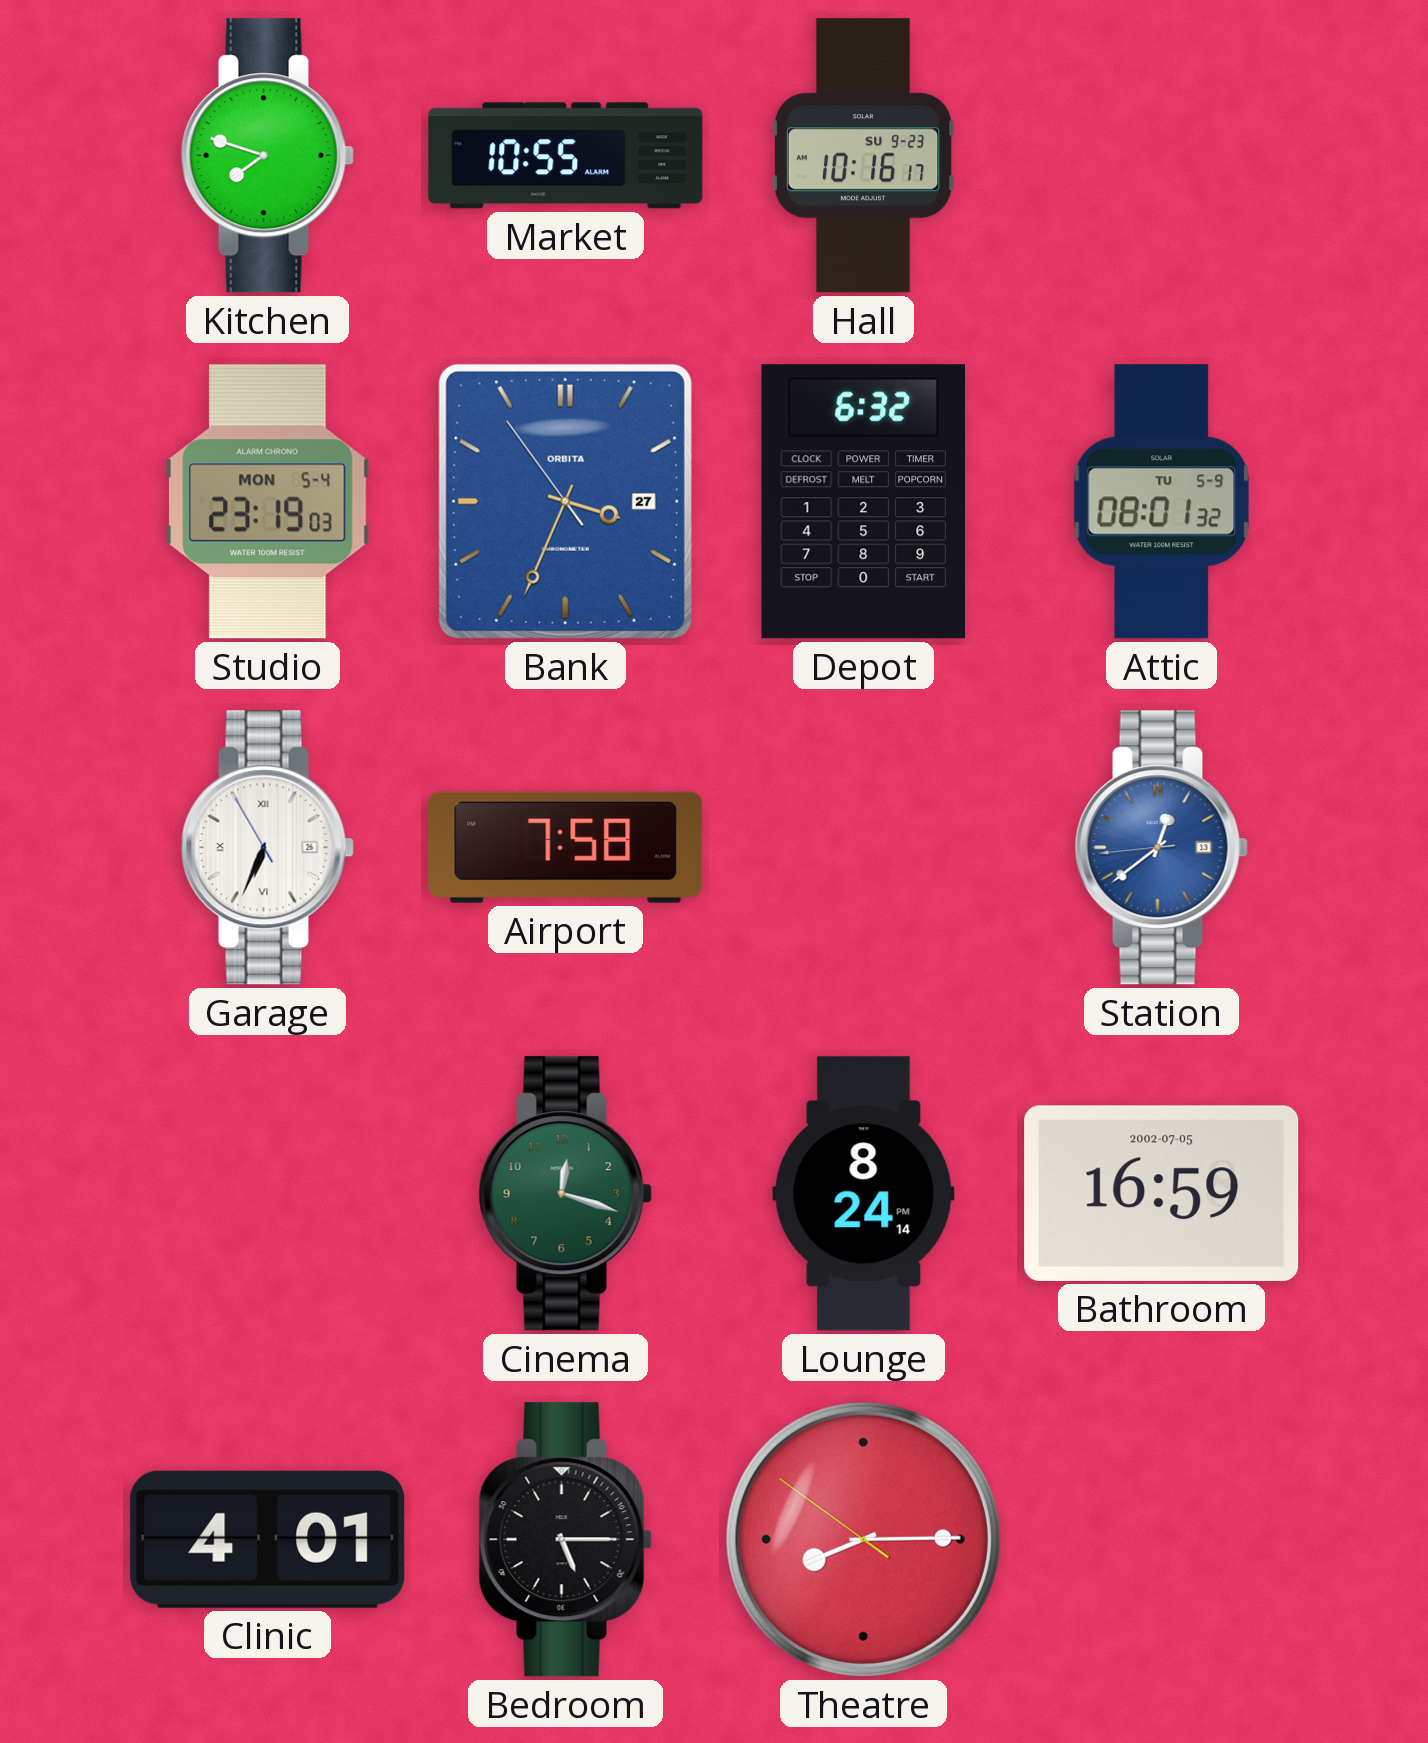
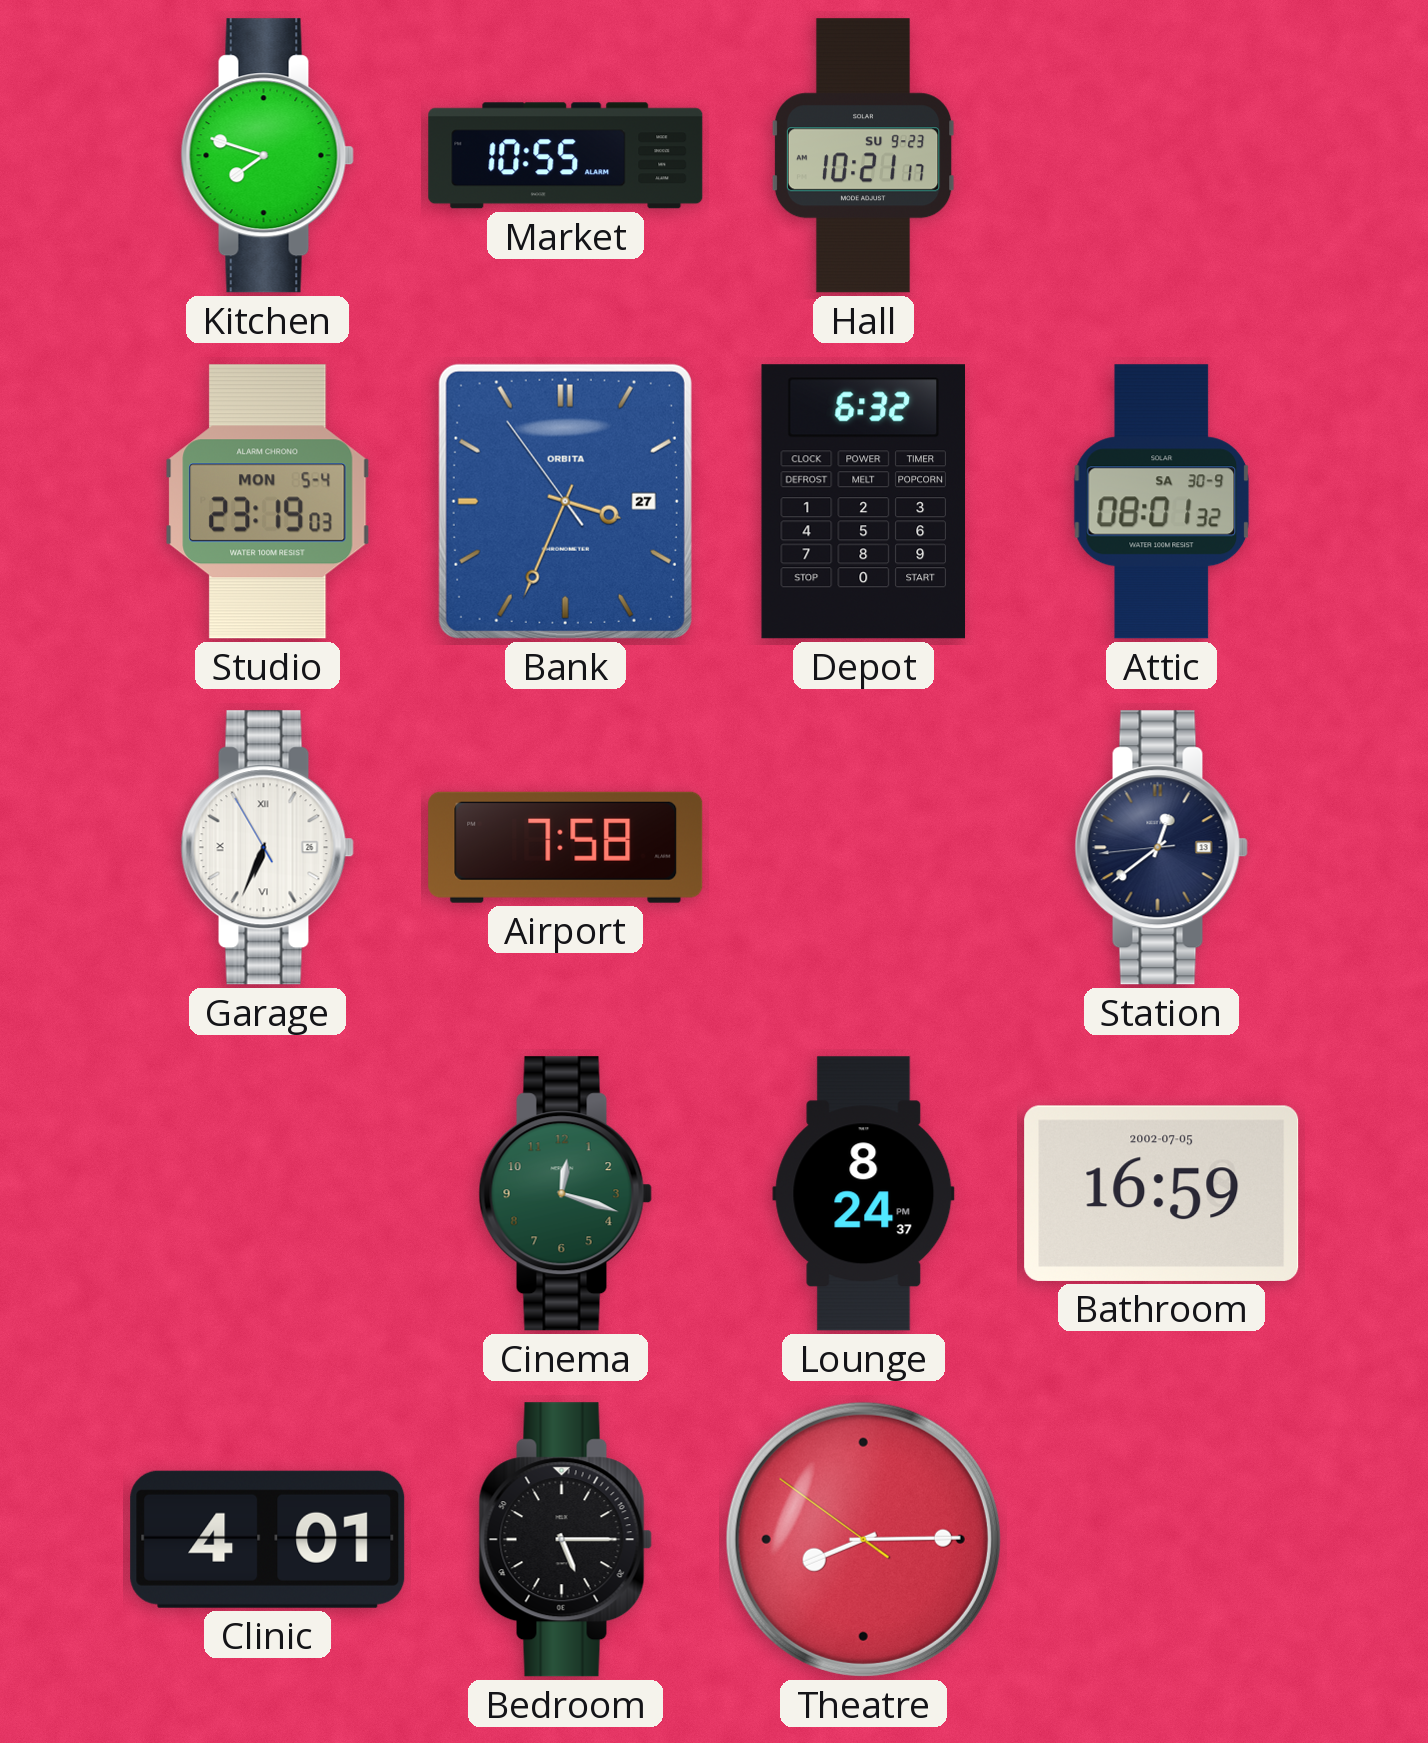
Hall: 10:16 -> 10:21 (863, 156)
Attic date: TU 5-9 -> SA 30-9 (1162, 502)
Station dial: blue -> navy (1161, 848)
Lounge: 8:24:14 PM -> 8:24:37 PM (864, 1194)
